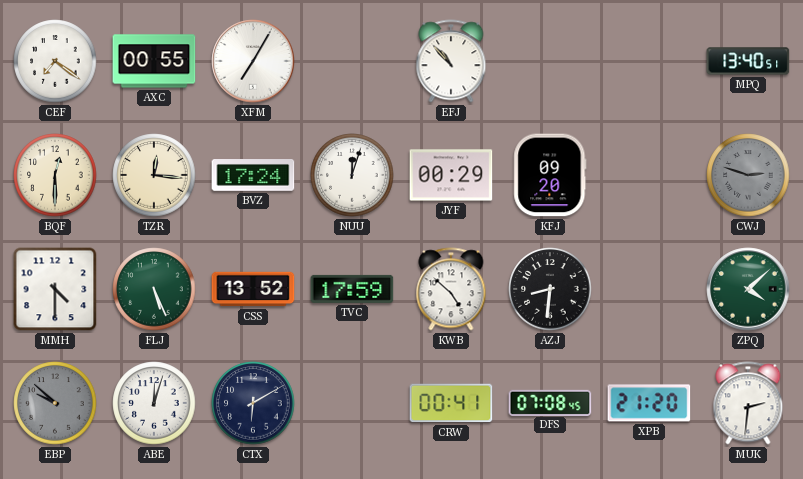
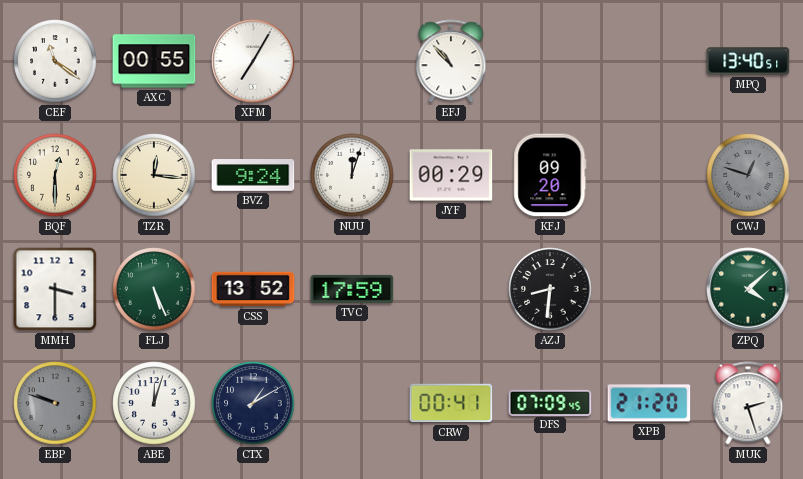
CEF: 7:21 -> 11:21 (55, 61)
BVZ: 17:24 -> 9:24 (253, 176)
CWJ: 2:48 -> 12:48 (748, 175)
MMH: 4:30 -> 3:30 (55, 289)
KWB: 4:52 -> none (451, 289)
EBP: 9:52 -> 9:48 (55, 403)
CTX: 6:10 -> 1:10 (253, 403)
DFS: 07:08 -> 07:09 (550, 402)
MUK: 2:31 -> 2:27 (748, 403)
